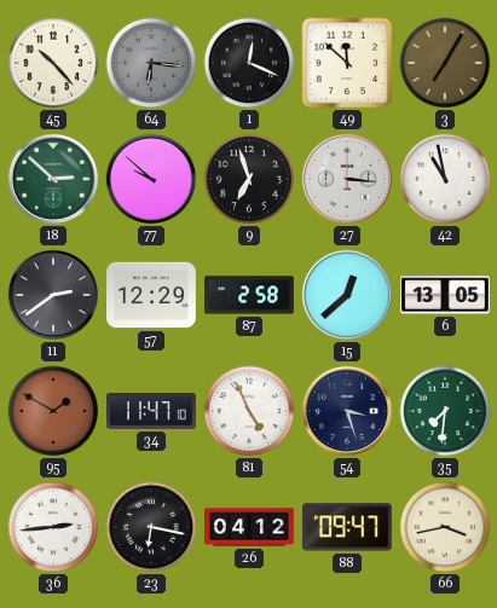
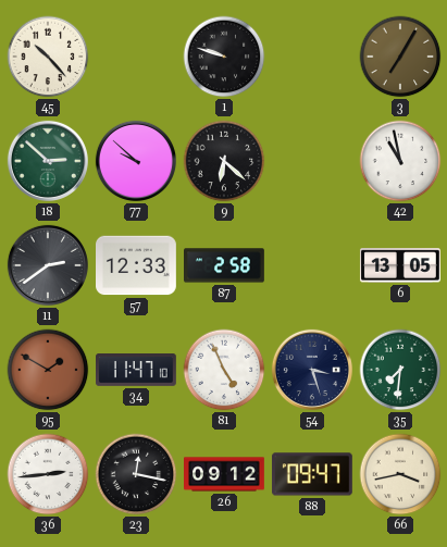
64: 6:16 -> none (151, 63)
1: 12:19 -> 9:48 (224, 57)
49: 11:52 -> none (347, 63)
9: 6:57 -> 6:22 (224, 161)
27: 3:16 -> none (347, 179)
57: 12:29 -> 12:33 (137, 265)
15: 12:38 -> none (347, 295)
23: 6:17 -> 12:17 (136, 474)
26: 04:12 -> 09:12 (225, 474)
